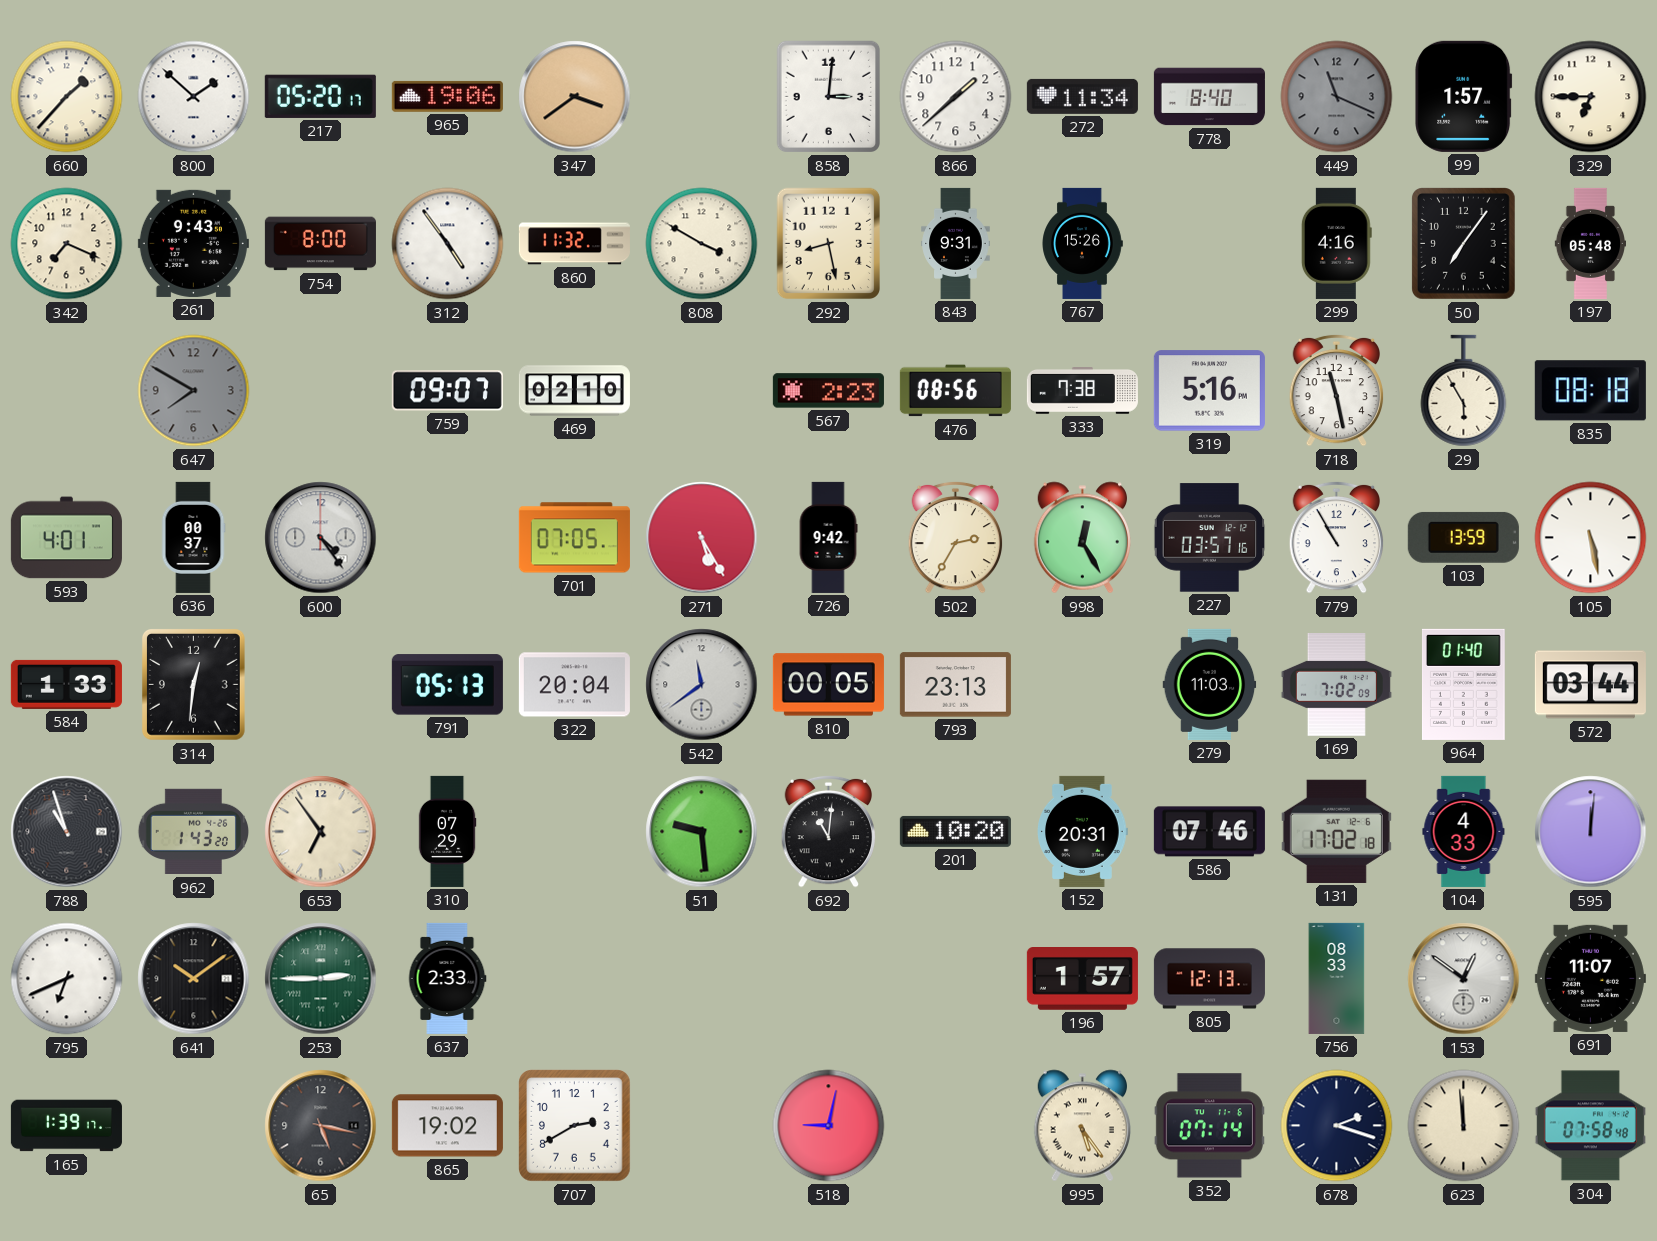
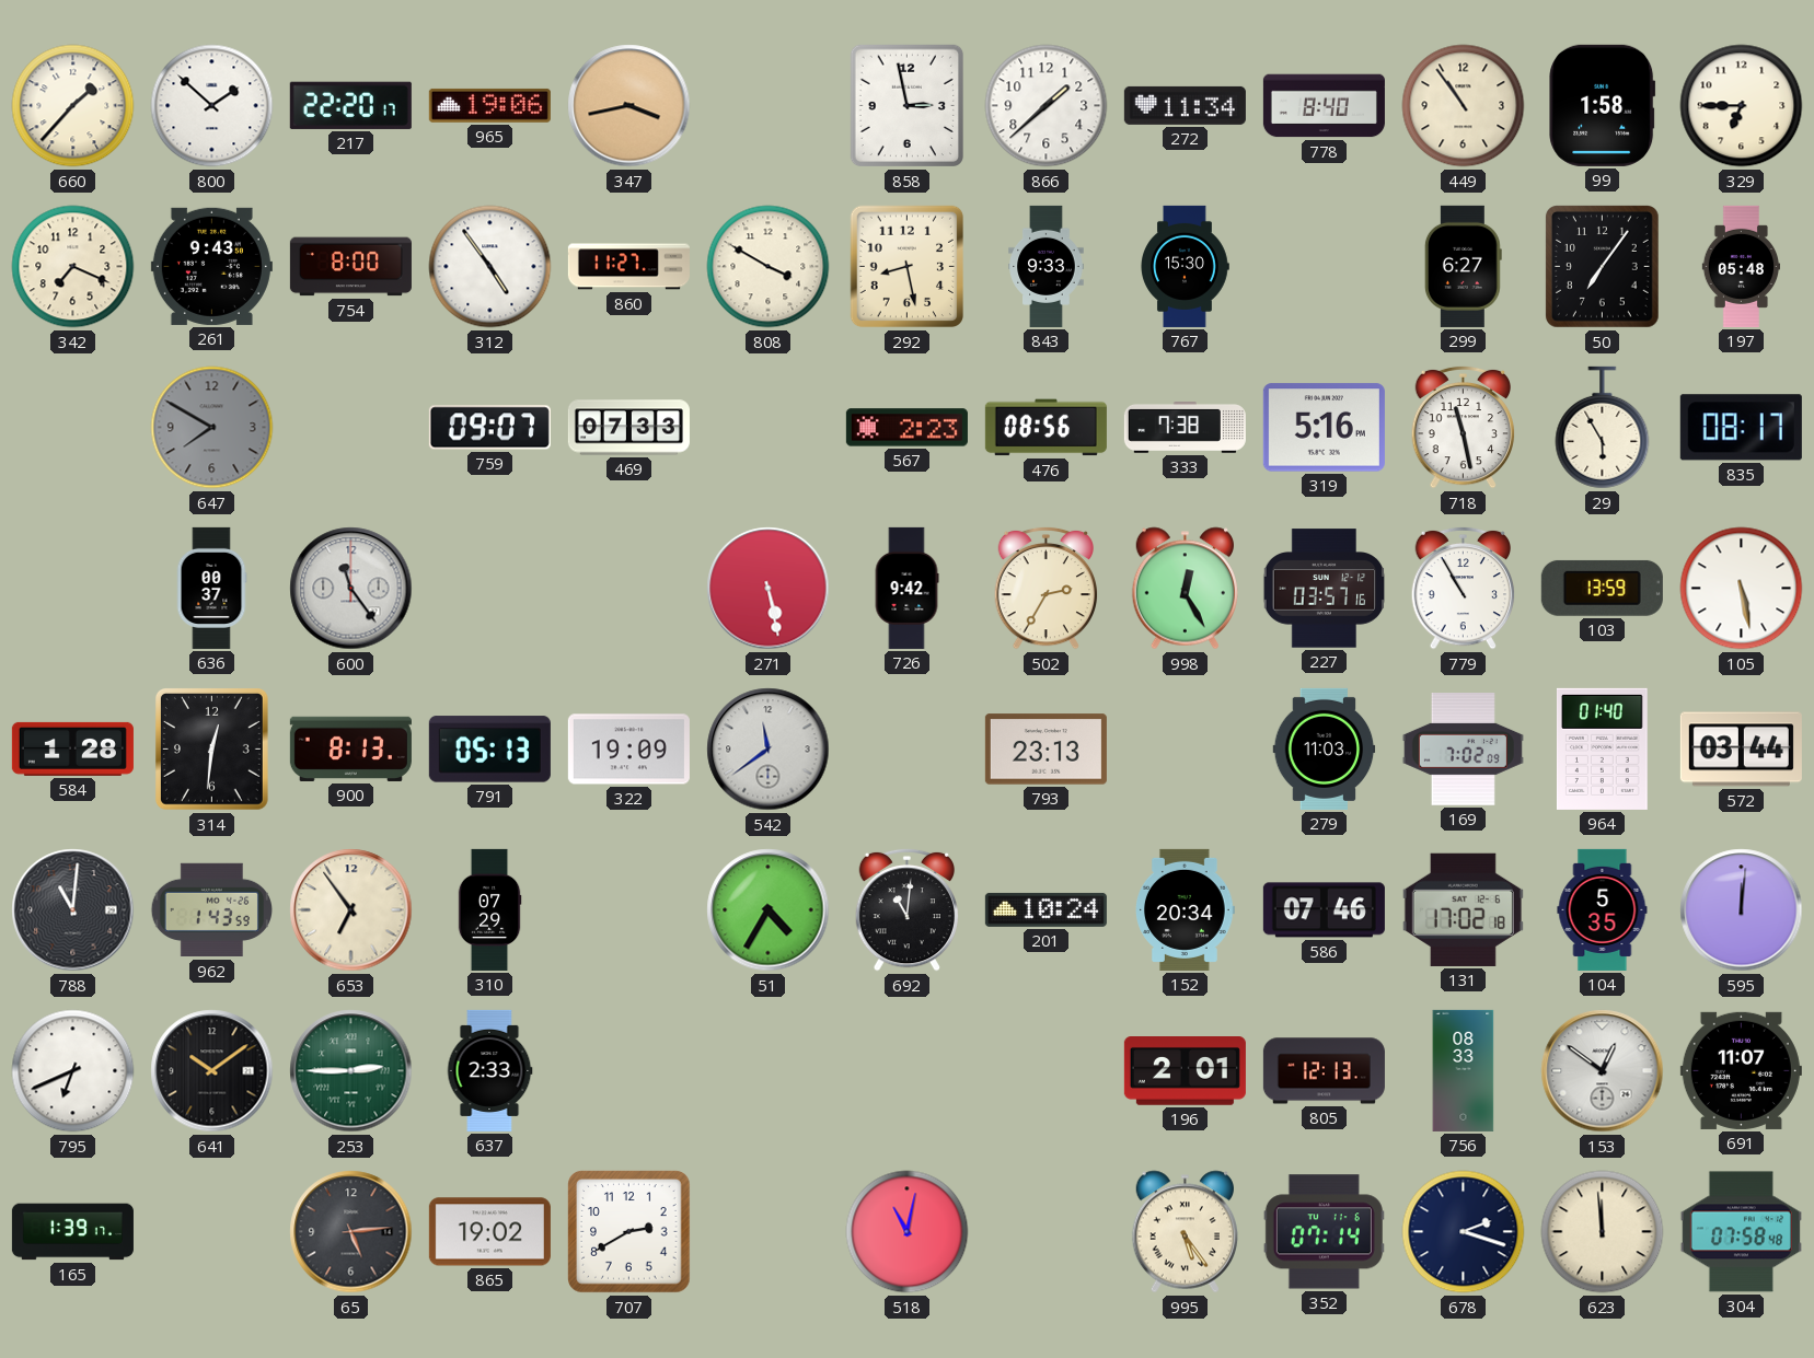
217: 05:20 -> 22:20 (350, 105)
347: 3:39 -> 3:43 (629, 106)
858: 3:01 -> 2:58 (906, 106)
449: 11:19 -> 10:54 (1464, 106)
449 dial: grey -> cream (1464, 106)
99: 1:57 -> 1:58 (1603, 105)
860: 11:32 -> 11:27 (628, 267)
843: 9:31 -> 9:33 (1047, 266)
767: 15:26 -> 15:30 (1185, 266)
299: 4:16 -> 6:27 (1463, 266)
469: 02:10 -> 07:33 (628, 428)
835: 08:18 -> 08:17 (1741, 428)
593: 4:01 -> none (66, 538)
600: 4:24 -> 11:24 (351, 589)
701: 07:05 -> none (574, 538)
271: 5:25 -> 5:28 (769, 589)
584: 1:33 -> 1:28 (72, 748)
900: none -> 8:13 (350, 748)
322: 20:04 -> 19:09 (628, 750)
810: 00:05 -> none (828, 685)
788: 10:57 -> 11:01 (73, 910)
962: 1:43:20 -> 1:43:59 (211, 910)
51: 9:29 -> 4:35 (769, 910)
201: 10:20 -> 10:24 (1045, 909)
152: 20:31 -> 20:34 (1186, 909)
104: 4:33 -> 5:35 (1603, 909)
196: 1:57 -> 2:01 (1185, 1071)
65: 5:17 -> 5:14 (351, 1232)
518: 9:02 -> 11:02 (908, 1232)
